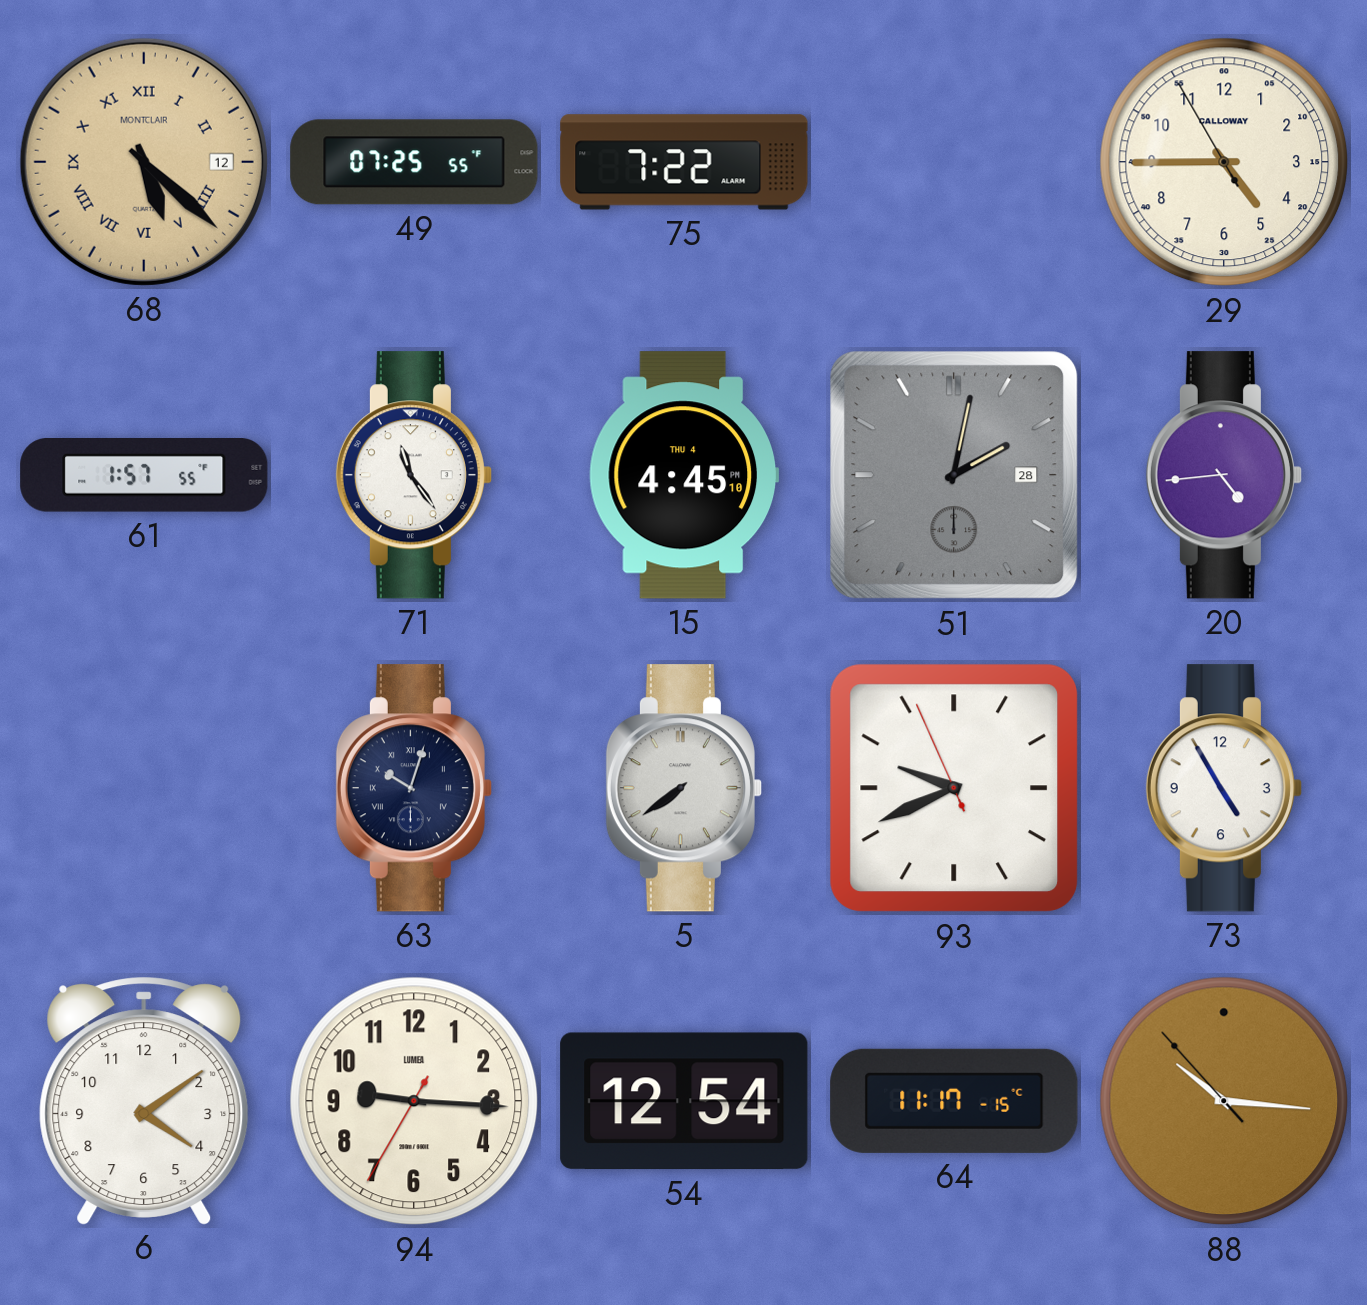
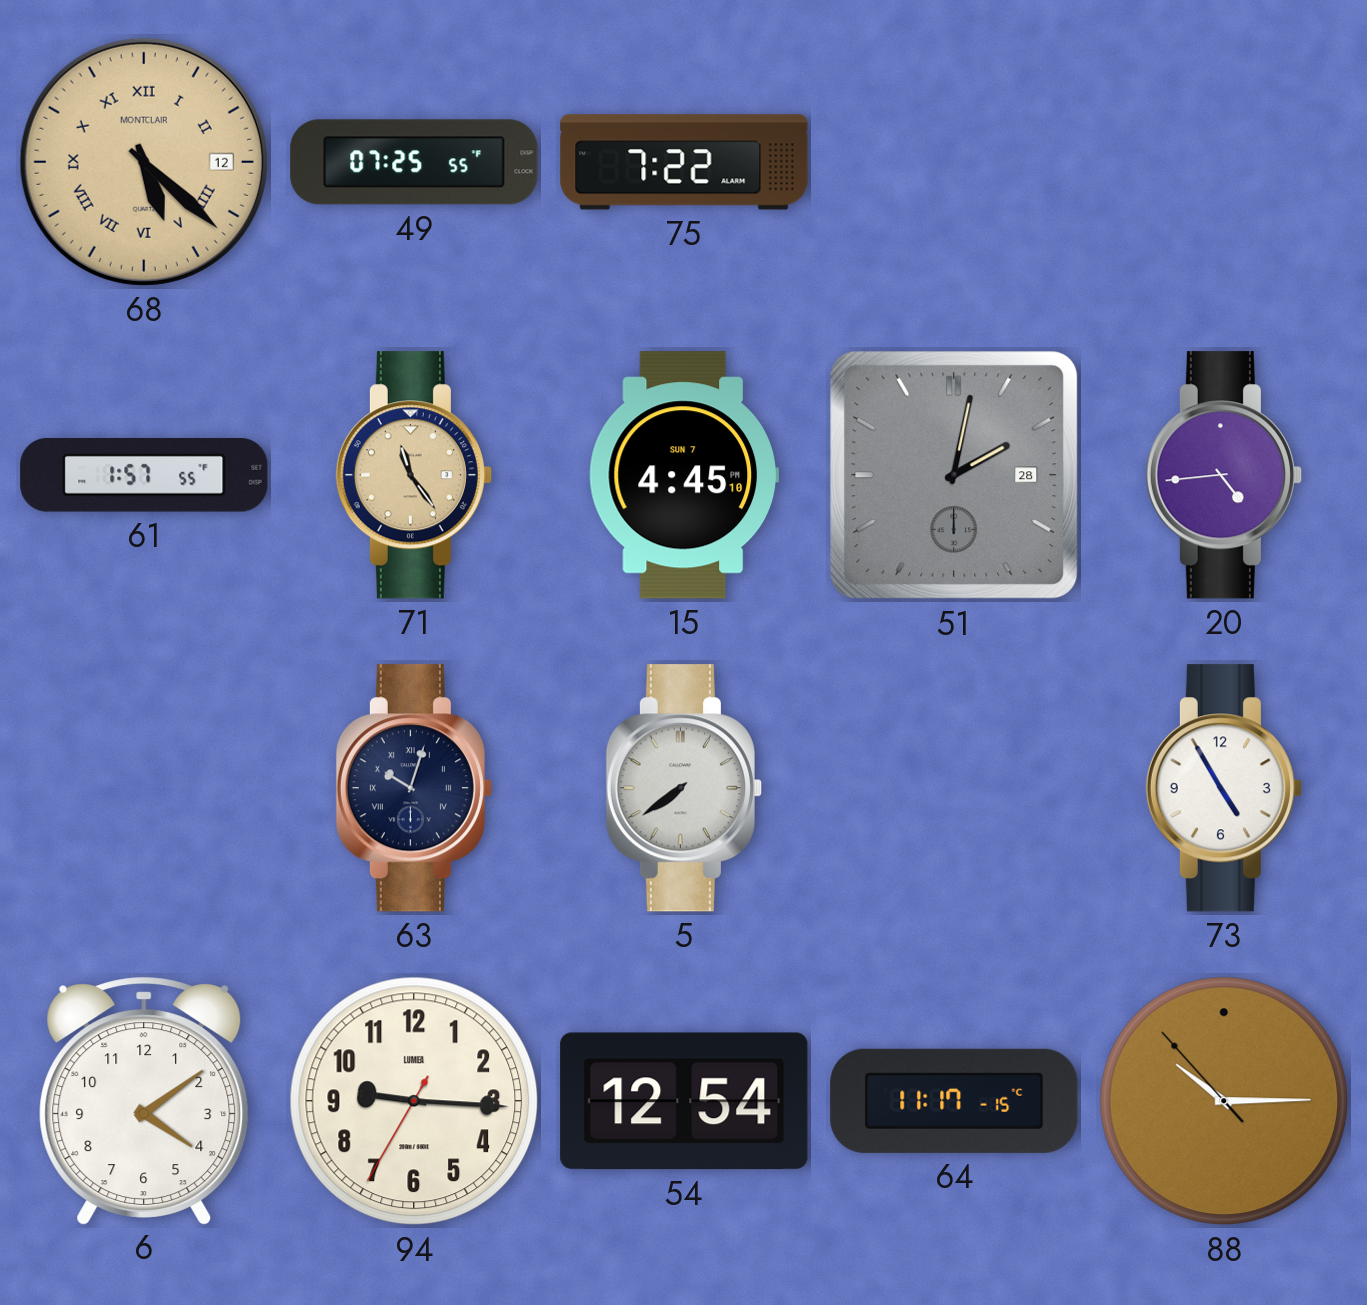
29: 4:44 -> none (1224, 162)
71 dial: white -> champagne (414, 475)
15 date: THU 4 -> SUN 7 (684, 475)
93: 9:40 -> none (954, 788)
88: 10:15 -> 10:14 (1224, 1101)
